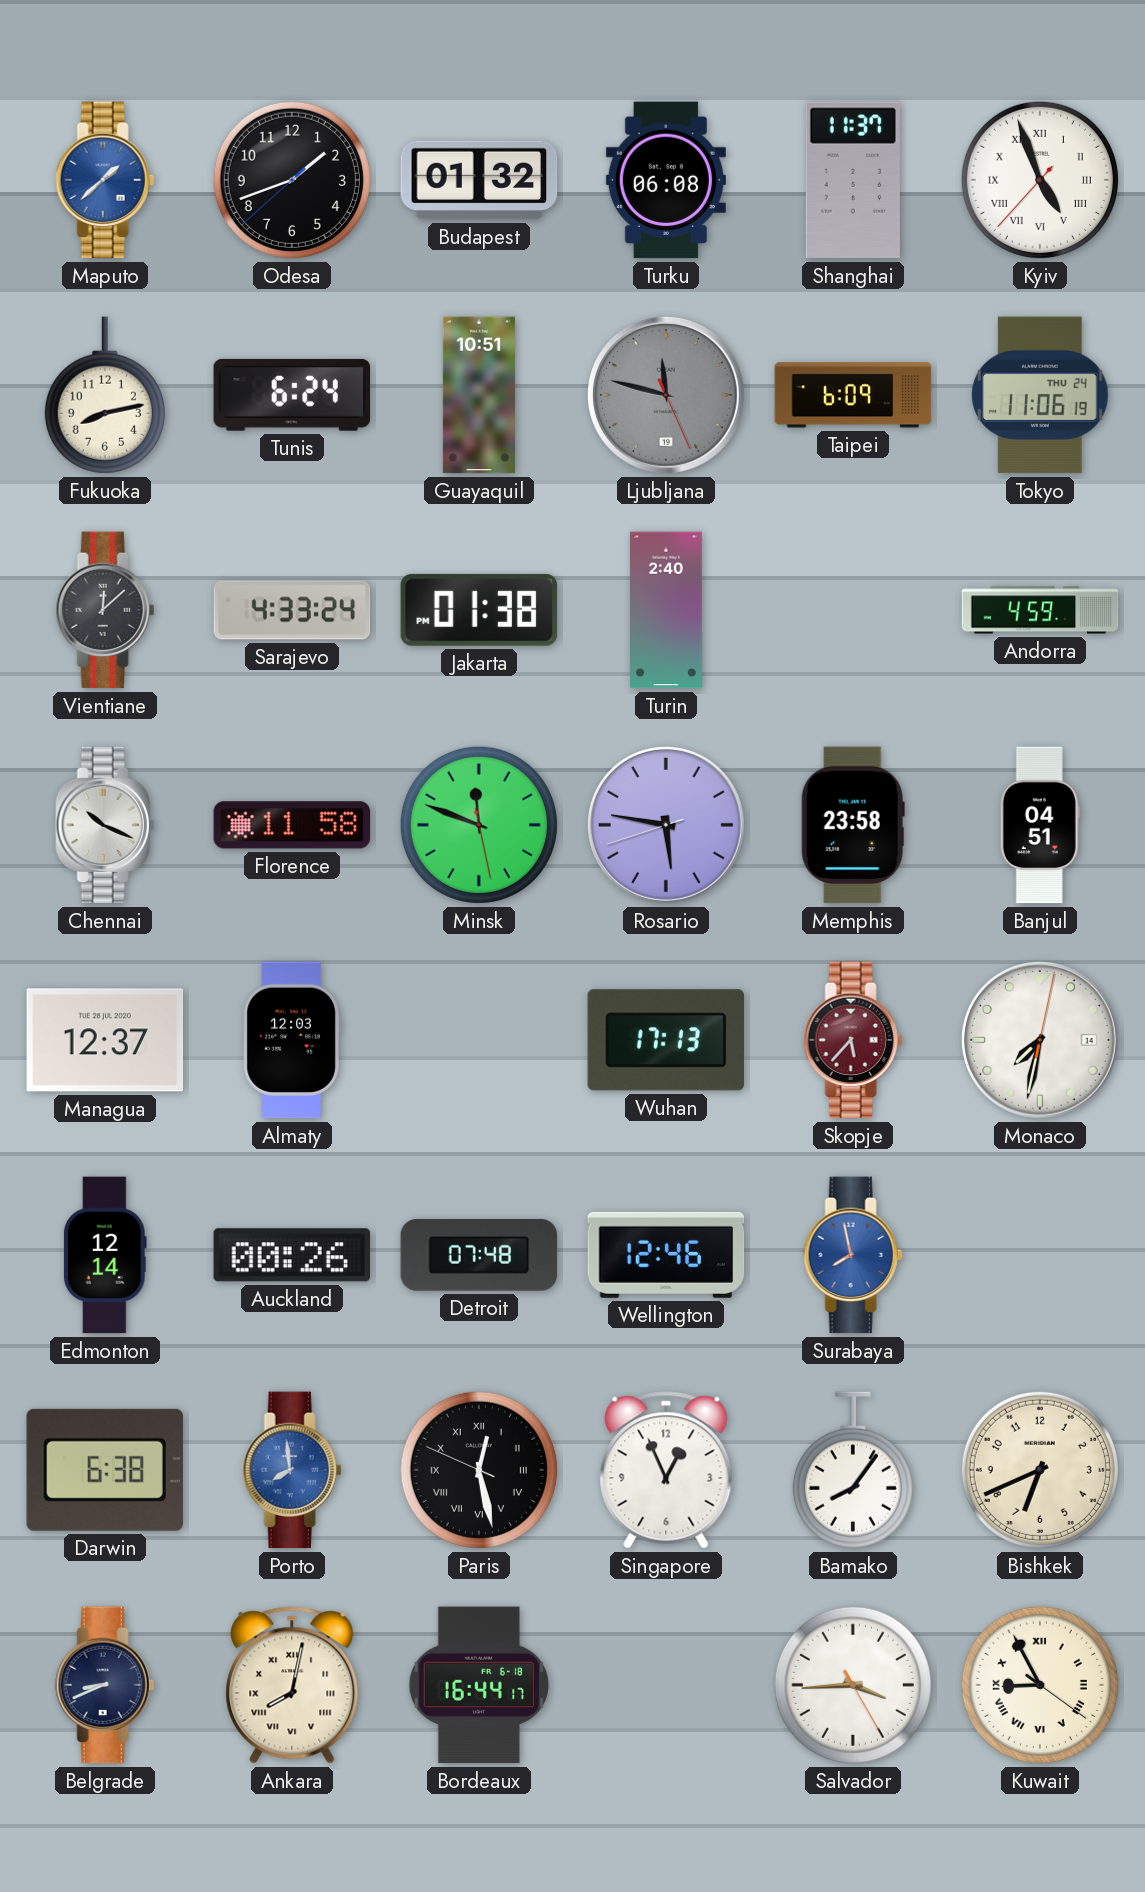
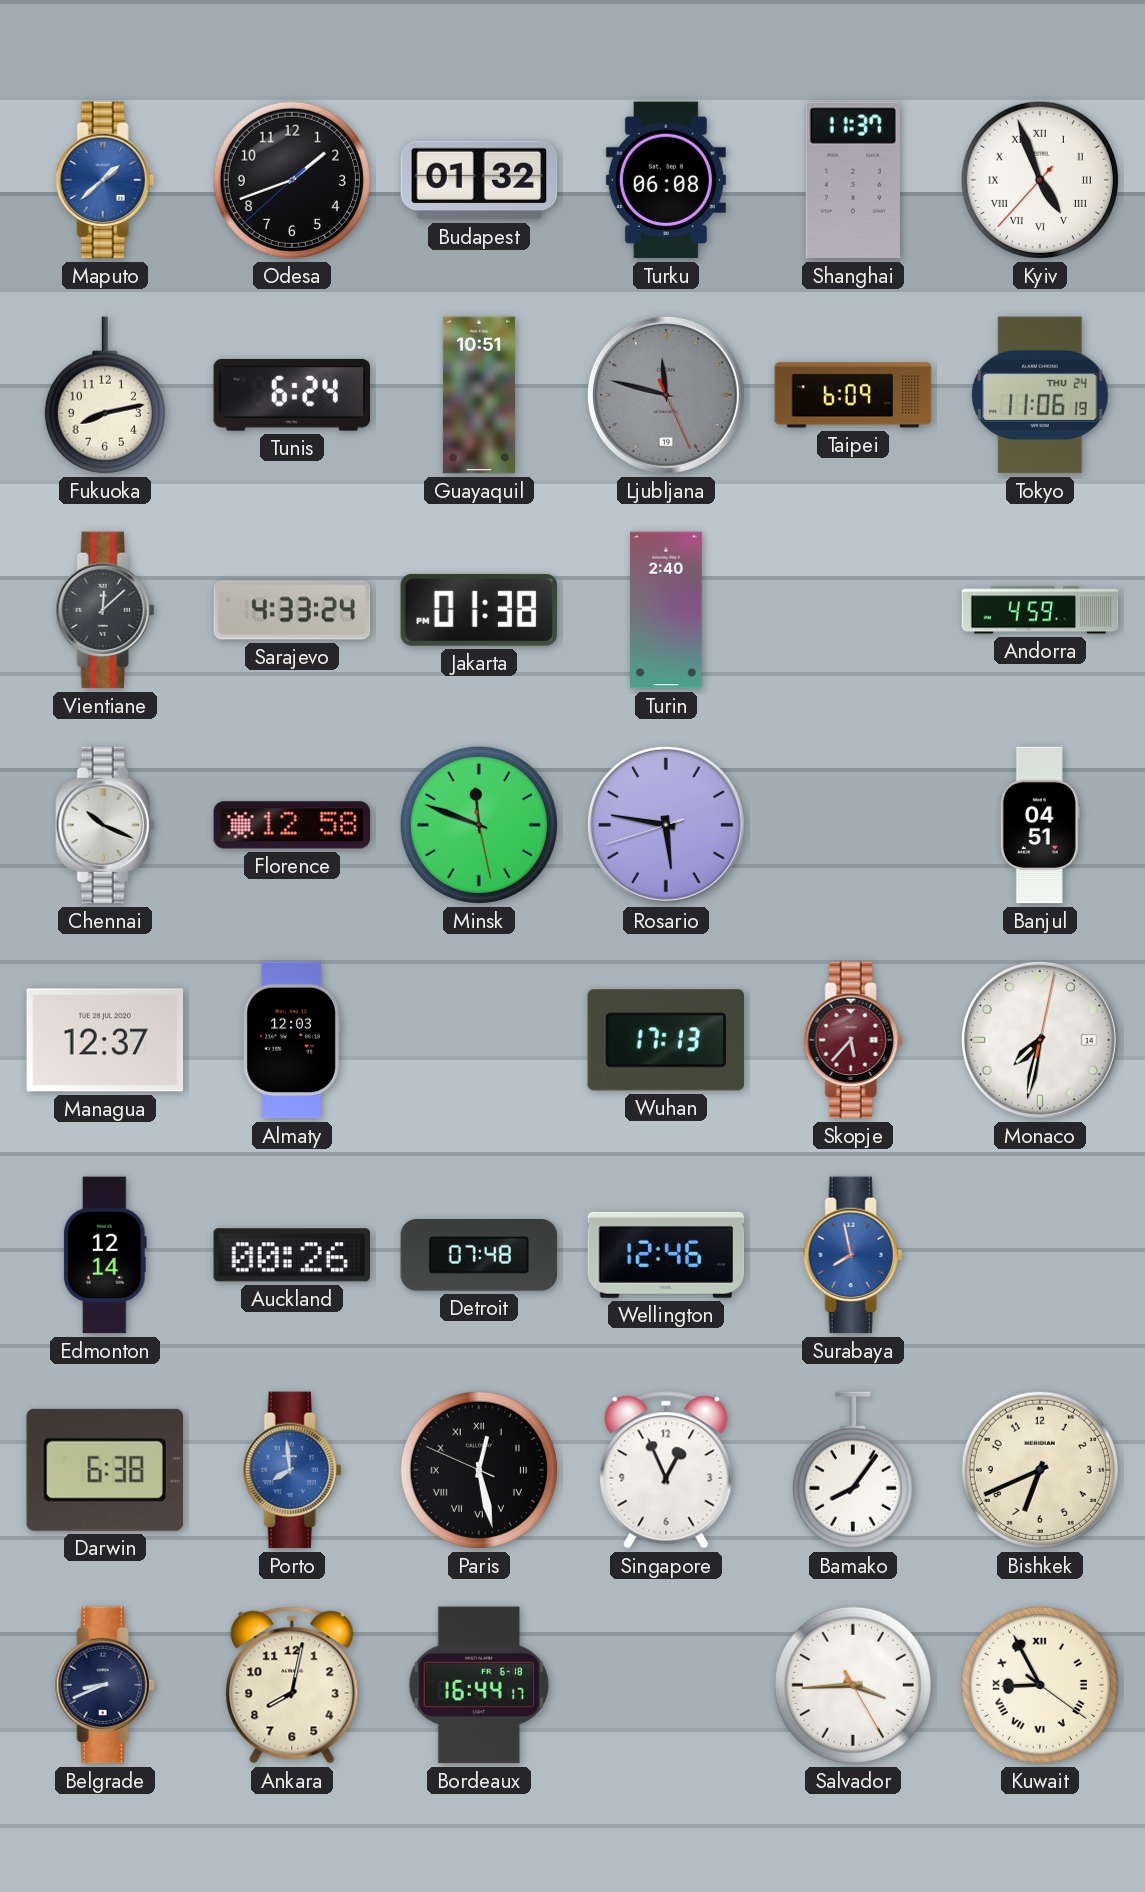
Florence: 11:58 -> 12:58 (292, 825)
Memphis: 23:58 -> none (853, 825)
Ankara numerals: Roman -> Arabic (292, 1685)
